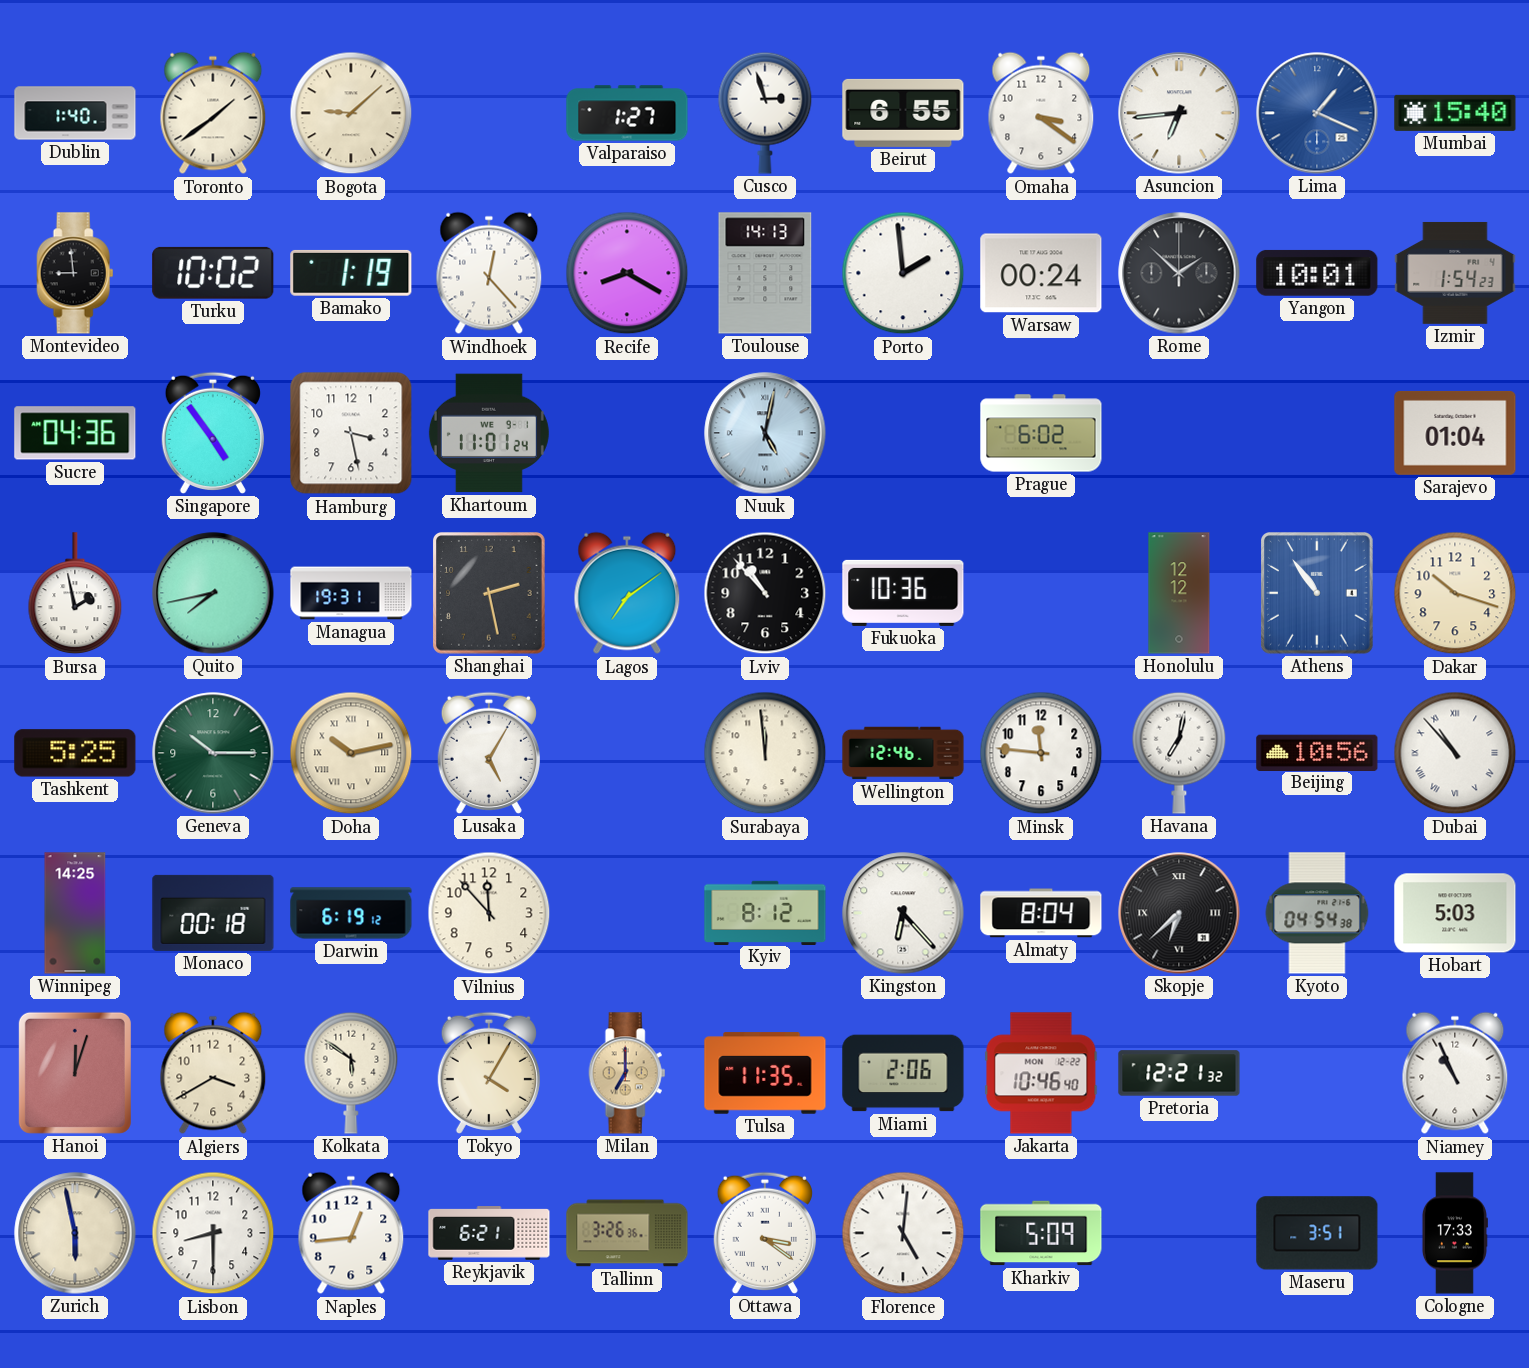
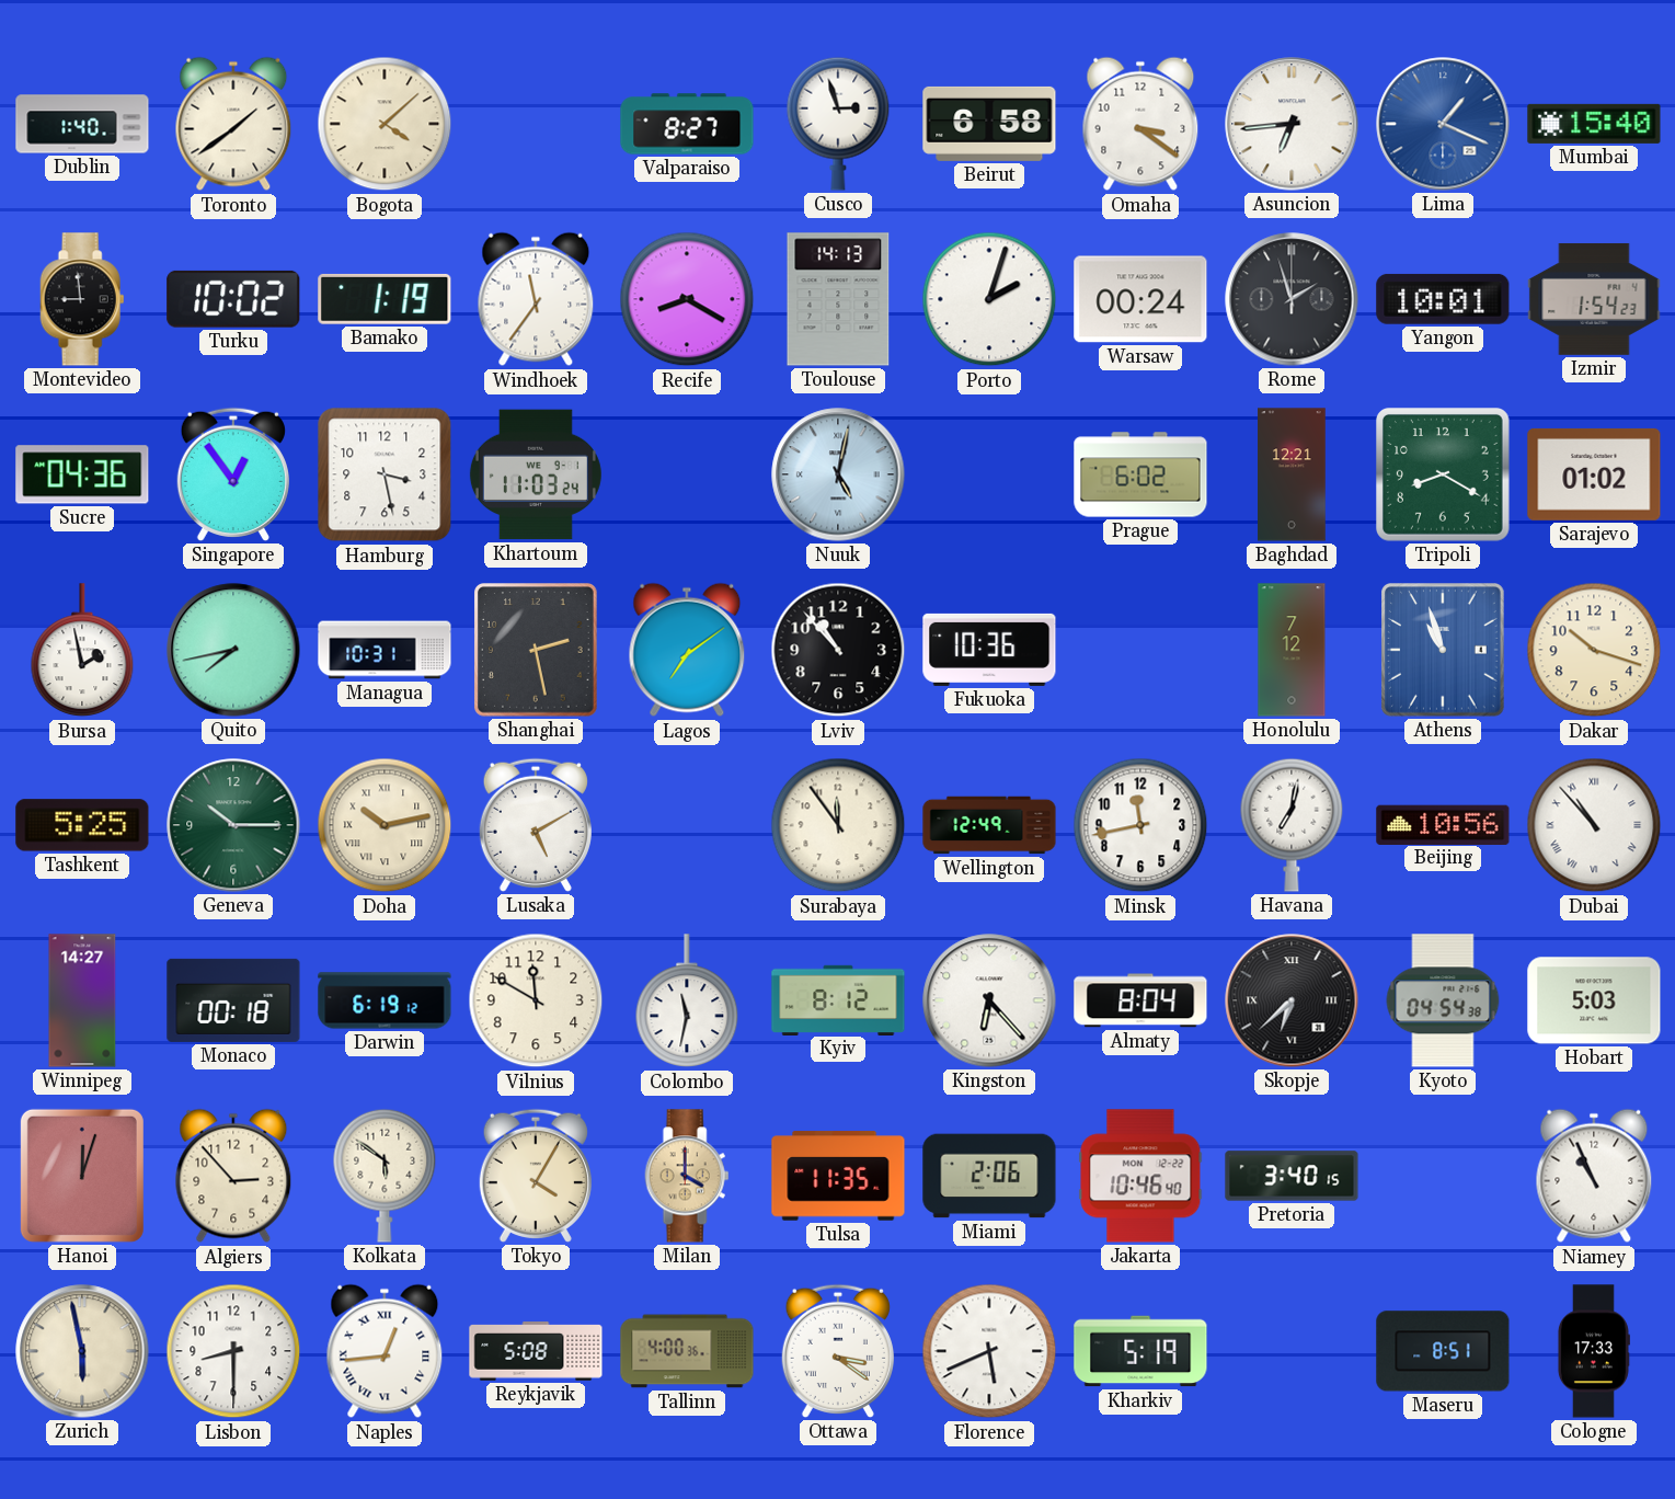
Bogota: 9:08 -> 4:08 (385, 124)
Valparaiso: 1:27 -> 8:27 (687, 124)
Beirut: 6:55 -> 6:58 (989, 124)
Windhoek: 12:23 -> 11:36 (536, 299)
Porto: 1:59 -> 2:03 (989, 299)
Rome: 1:52 -> 1:57 (1292, 299)
Singapore: 4:54 -> 12:54 (233, 474)
Khartoum: 11:01 -> 11:03 (536, 474)
Baghdad: none -> 12:21 (1292, 474)
Tripoli: none -> 8:20 (1444, 476)
Sarajevo: 01:04 -> 01:02 (1594, 474)
Managua: 19:31 -> 10:31 (385, 650)
Honolulu: 12:12 -> 7:12 (1292, 650)
Athens: 10:54 -> 10:57 (1444, 651)
Lusaka: 5:05 -> 5:10 (536, 825)
Surabaya: 11:59 -> 11:54 (838, 825)
Wellington: 12:46 -> 12:49 (989, 825)
Minsk: 11:46 -> 11:43 (1140, 825)
Winnipeg: 14:25 -> 14:27 (82, 1000)
Vilnius: 11:53 -> 11:50 (536, 1000)
Colombo: none -> 11:32 (687, 1002)
Algiers: 3:40 -> 2:53 (233, 1176)
Milan: 7:00 -> 4:00 (687, 1176)
Pretoria: 12:21 -> 3:40 (1292, 1176)
Naples numerals: Arabic -> Roman (385, 1351)
Reykjavik: 6:21 -> 5:08 (536, 1351)
Tallinn: 3:26 -> 4:00 (687, 1351)
Florence: 5:01 -> 5:41 (989, 1351)
Kharkiv: 5:09 -> 5:19 (1140, 1351)
Maseru: 3:51 -> 8:51 (1443, 1351)
